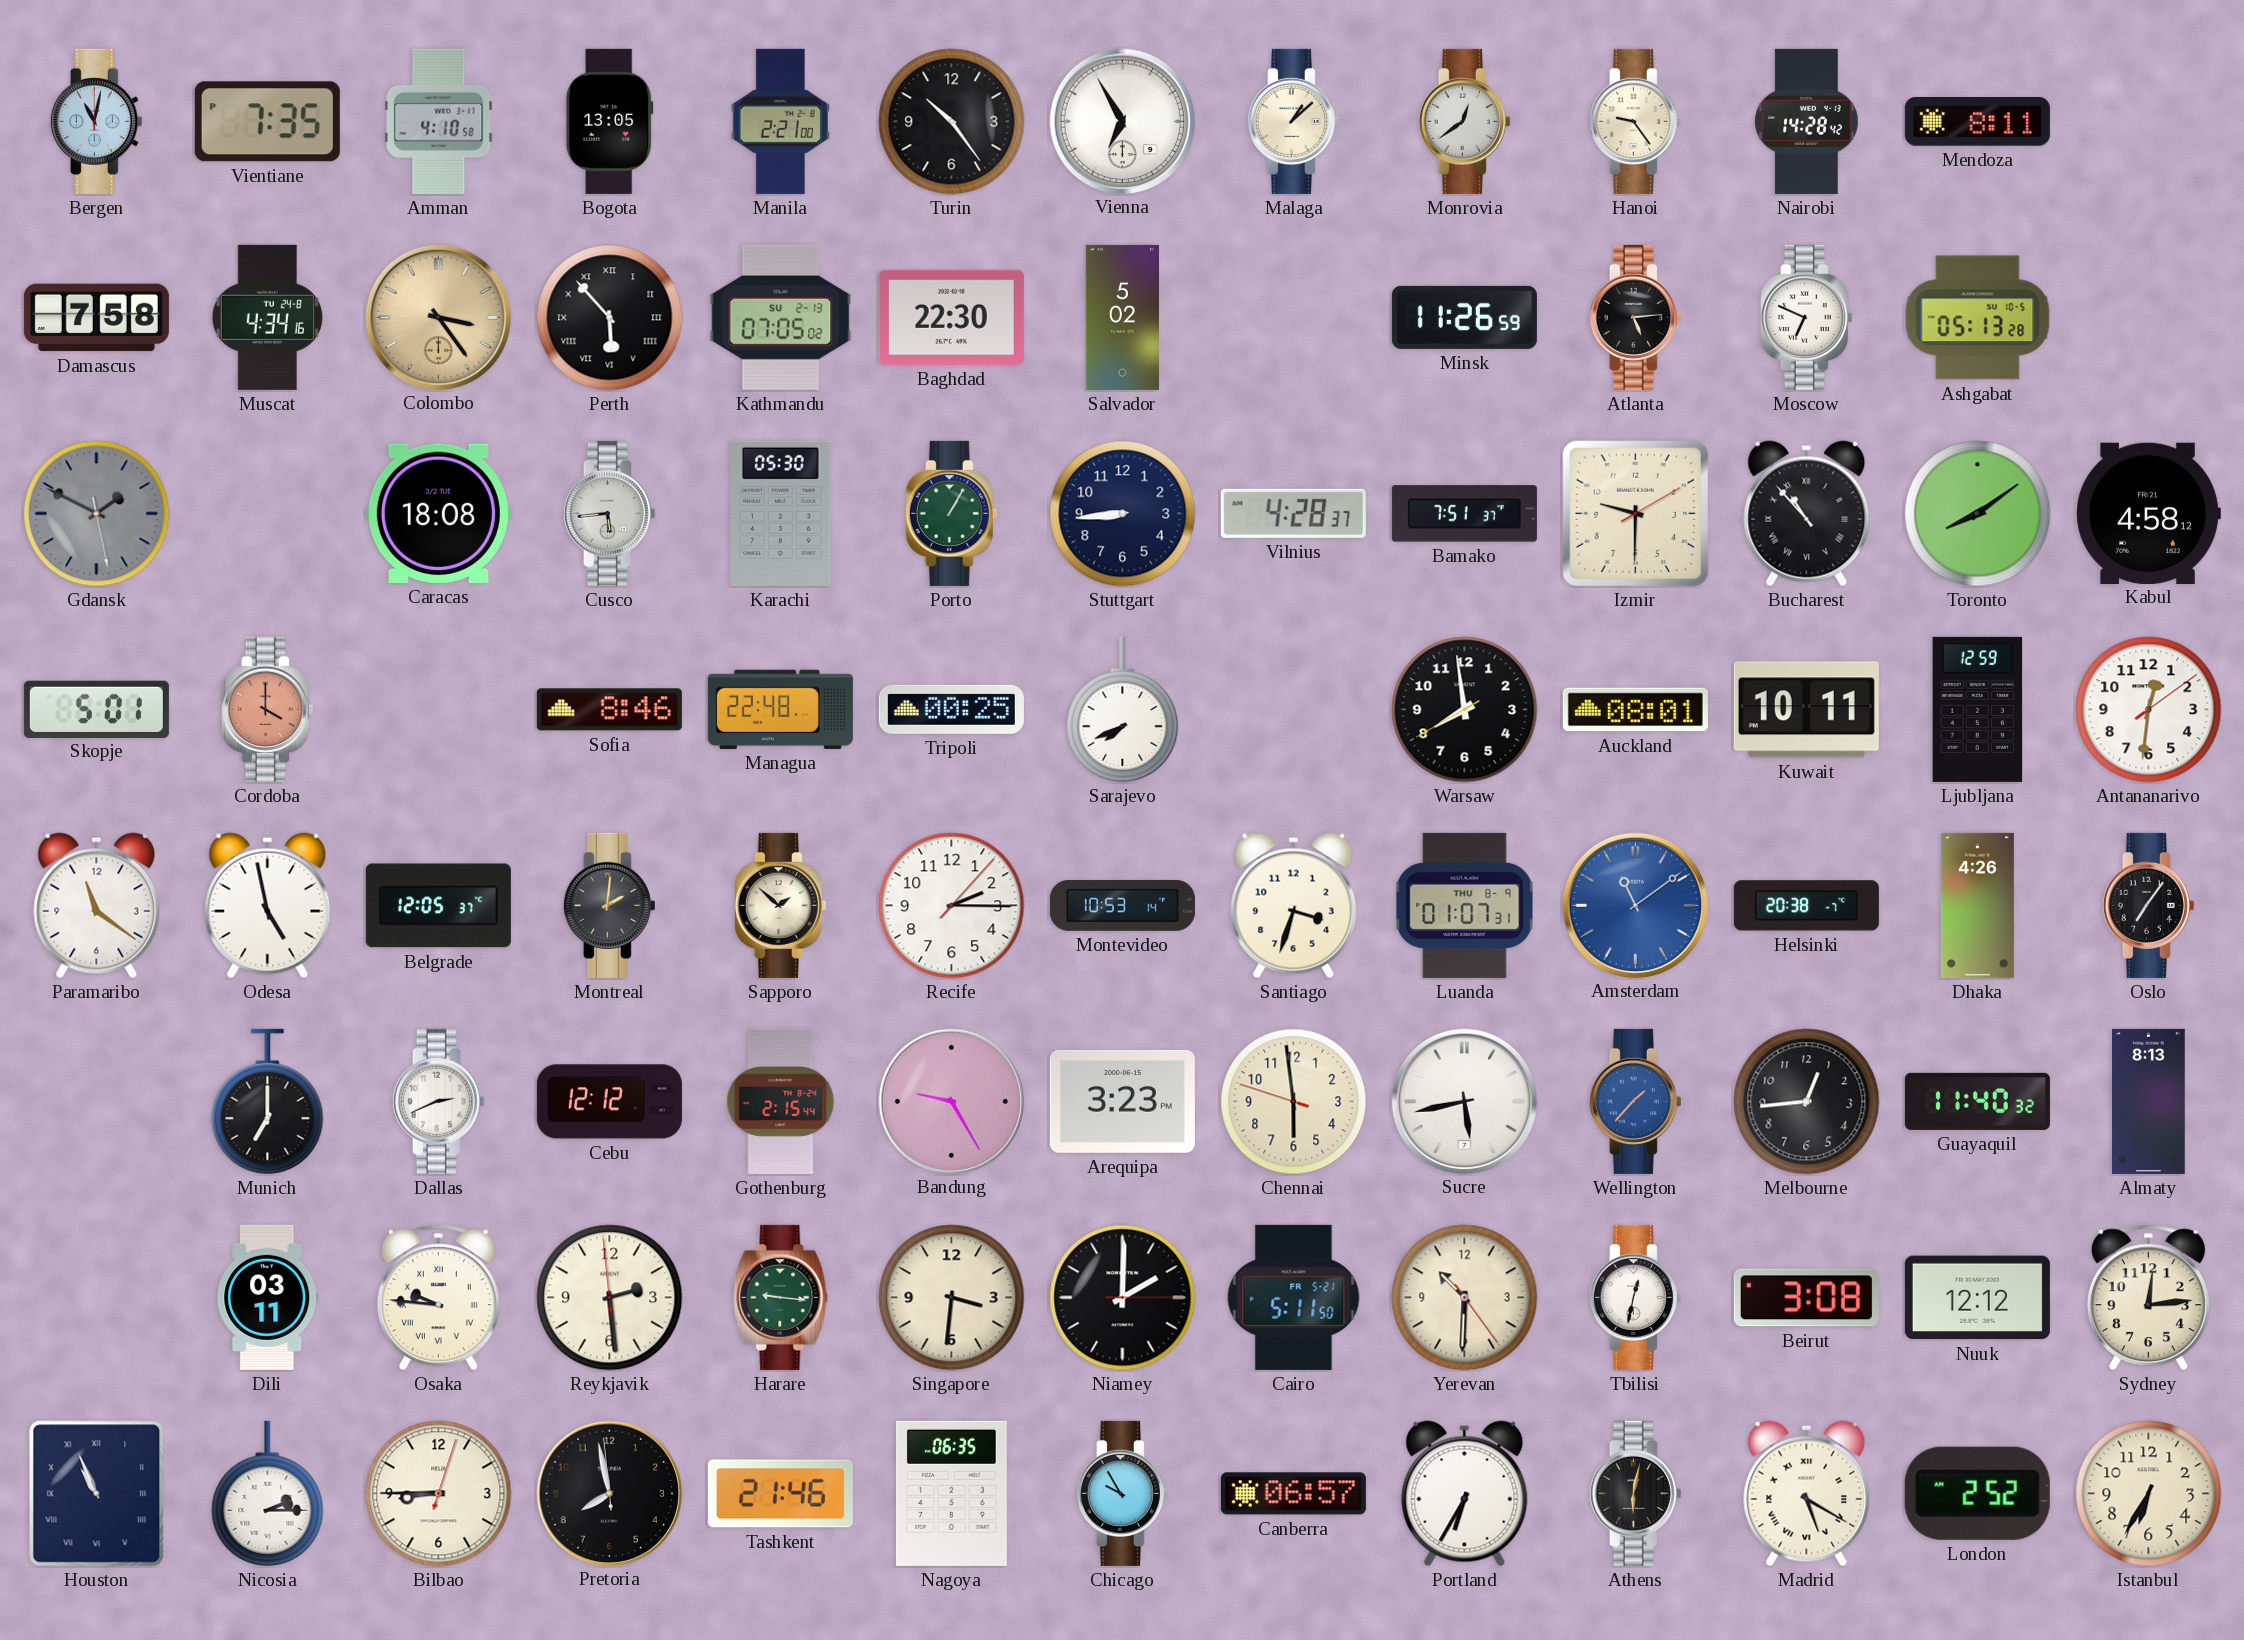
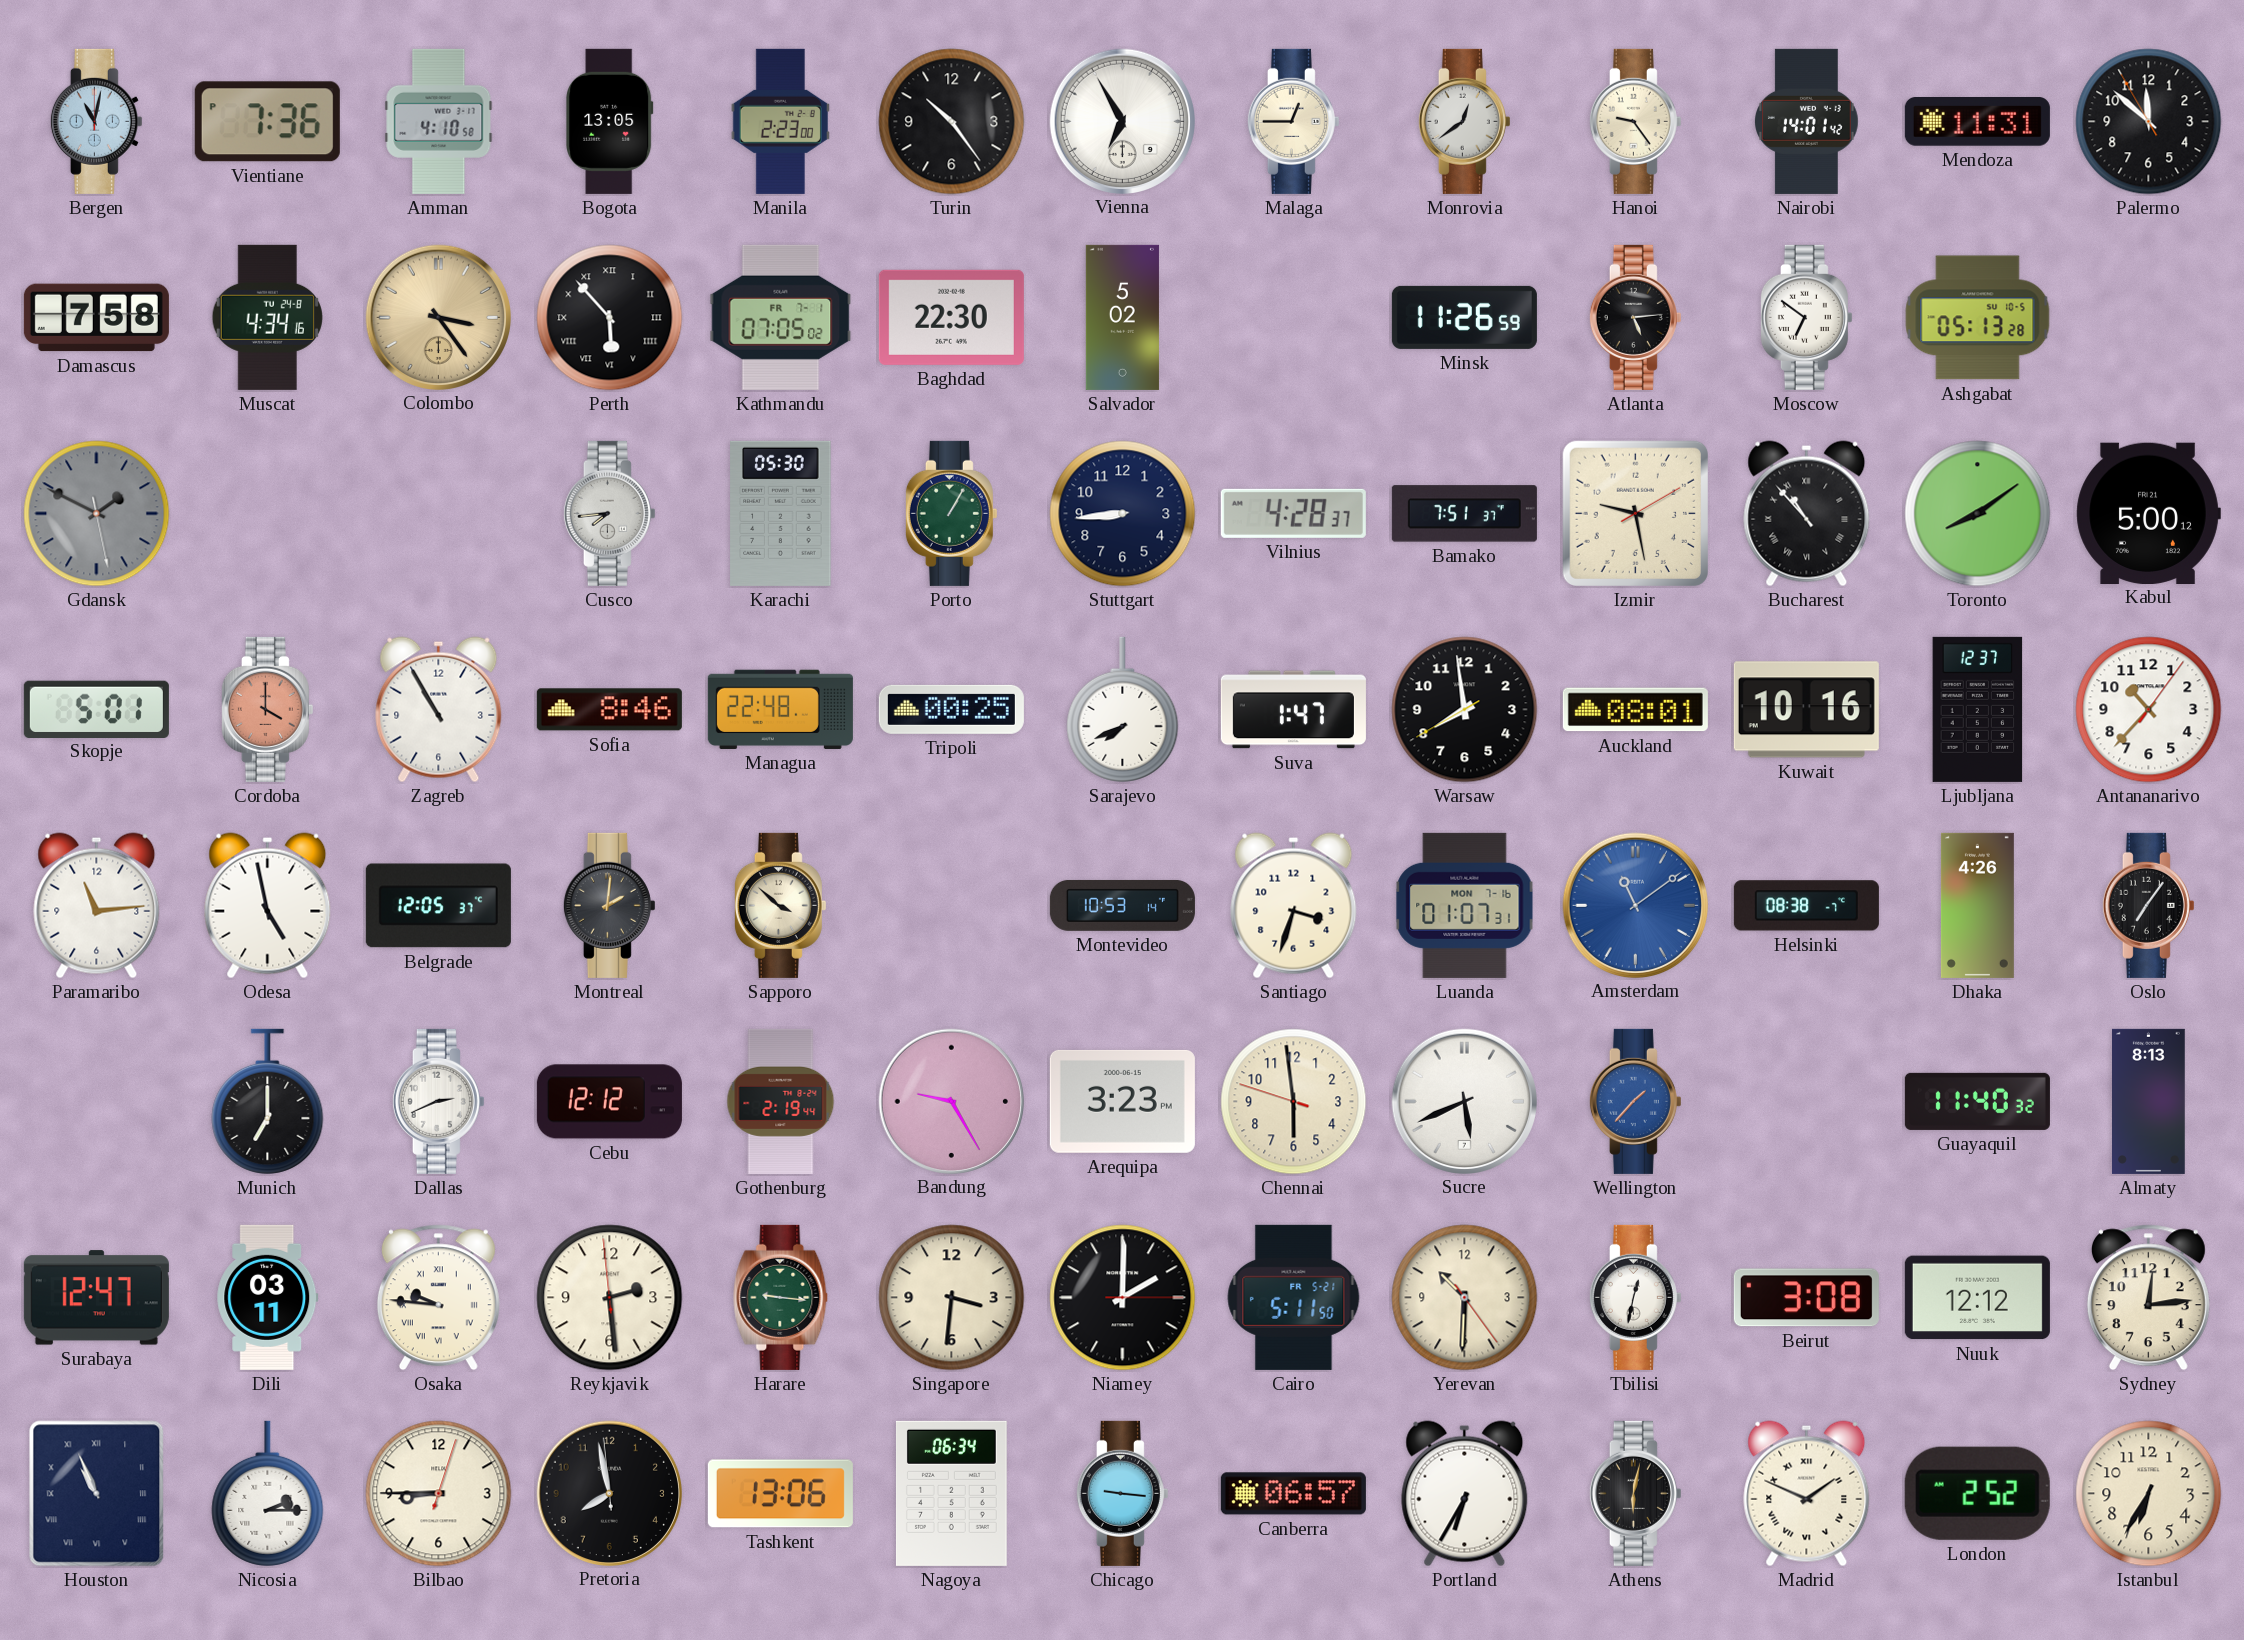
Vientiane: 7:35 -> 7:36 (267, 122)
Manila: 2:21 -> 2:23 (780, 121)
Malaga: 1:08 -> 12:45 (1293, 121)
Nairobi: 14:28 -> 14:01 (1807, 121)
Mendoza: 8:11 -> 11:31 (1977, 122)
Palermo: none -> 11:51 (2149, 122)
Kathmandu date: SU 2-13 -> FR 7-1 (781, 317)
Moscow: 6:49 -> 6:51 (1806, 317)
Caracas: 18:08 -> none (438, 513)
Cusco: 5:44 -> 7:44 (609, 513)
Izmir: 9:30 -> 9:28 (1635, 513)
Kabul: 4:58 -> 5:00 (2148, 513)
Zagreb: none -> 10:55 (439, 710)
Suva: none -> 1:47 (1293, 710)
Kuwait: 10:11 -> 10:16 (1806, 710)
Ljubljana: 12:59 -> 12:37 (1978, 709)
Antananarivo: 12:31 -> 10:37 (2149, 710)
Paramaribo: 11:21 -> 11:14 (97, 906)
Sapporo: 1:52 -> 3:52 (780, 905)
Recife: 2:15 -> none (952, 906)
Luanda date: THU 8-9 -> MON 7-16 (1465, 905)
Helsinki: 20:38 -> 08:38 (1806, 906)
Gothenburg: 2:15 -> 2:19 (781, 1101)
Sucre: 5:43 -> 5:41 (1464, 1101)
Melbourne: 12:44 -> none (1807, 1102)
Surabaya: none -> 12:47 (96, 1298)
Tashkent: 21:46 -> 13:06 (780, 1494)
Nagoya: 06:35 -> 06:34 (951, 1493)
Chicago: 9:55 -> 9:16 (1122, 1493)
Madrid: 5:20 -> 1:49 (1807, 1494)
